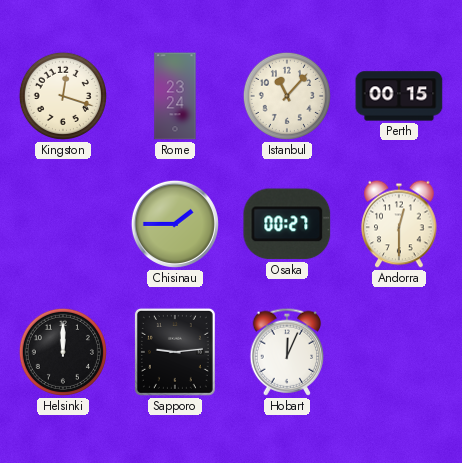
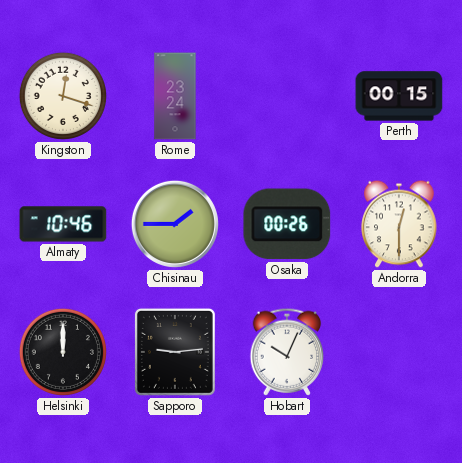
Istanbul: 11:07 -> none (287, 96)
Almaty: none -> 10:46 (63, 224)
Osaka: 00:27 -> 00:26 (287, 224)
Hobart: 12:04 -> 10:04 (287, 352)
